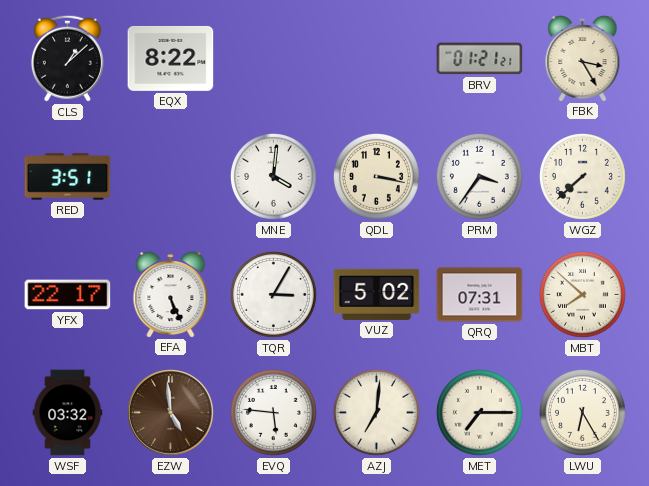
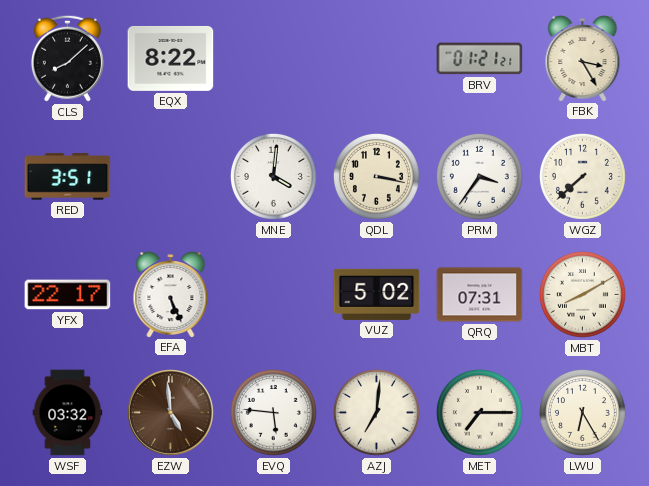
CLS: 1:08 -> 8:08 (67, 58)
TQR: 3:05 -> none (273, 294)
MBT: 7:52 -> 8:10 (582, 294)
